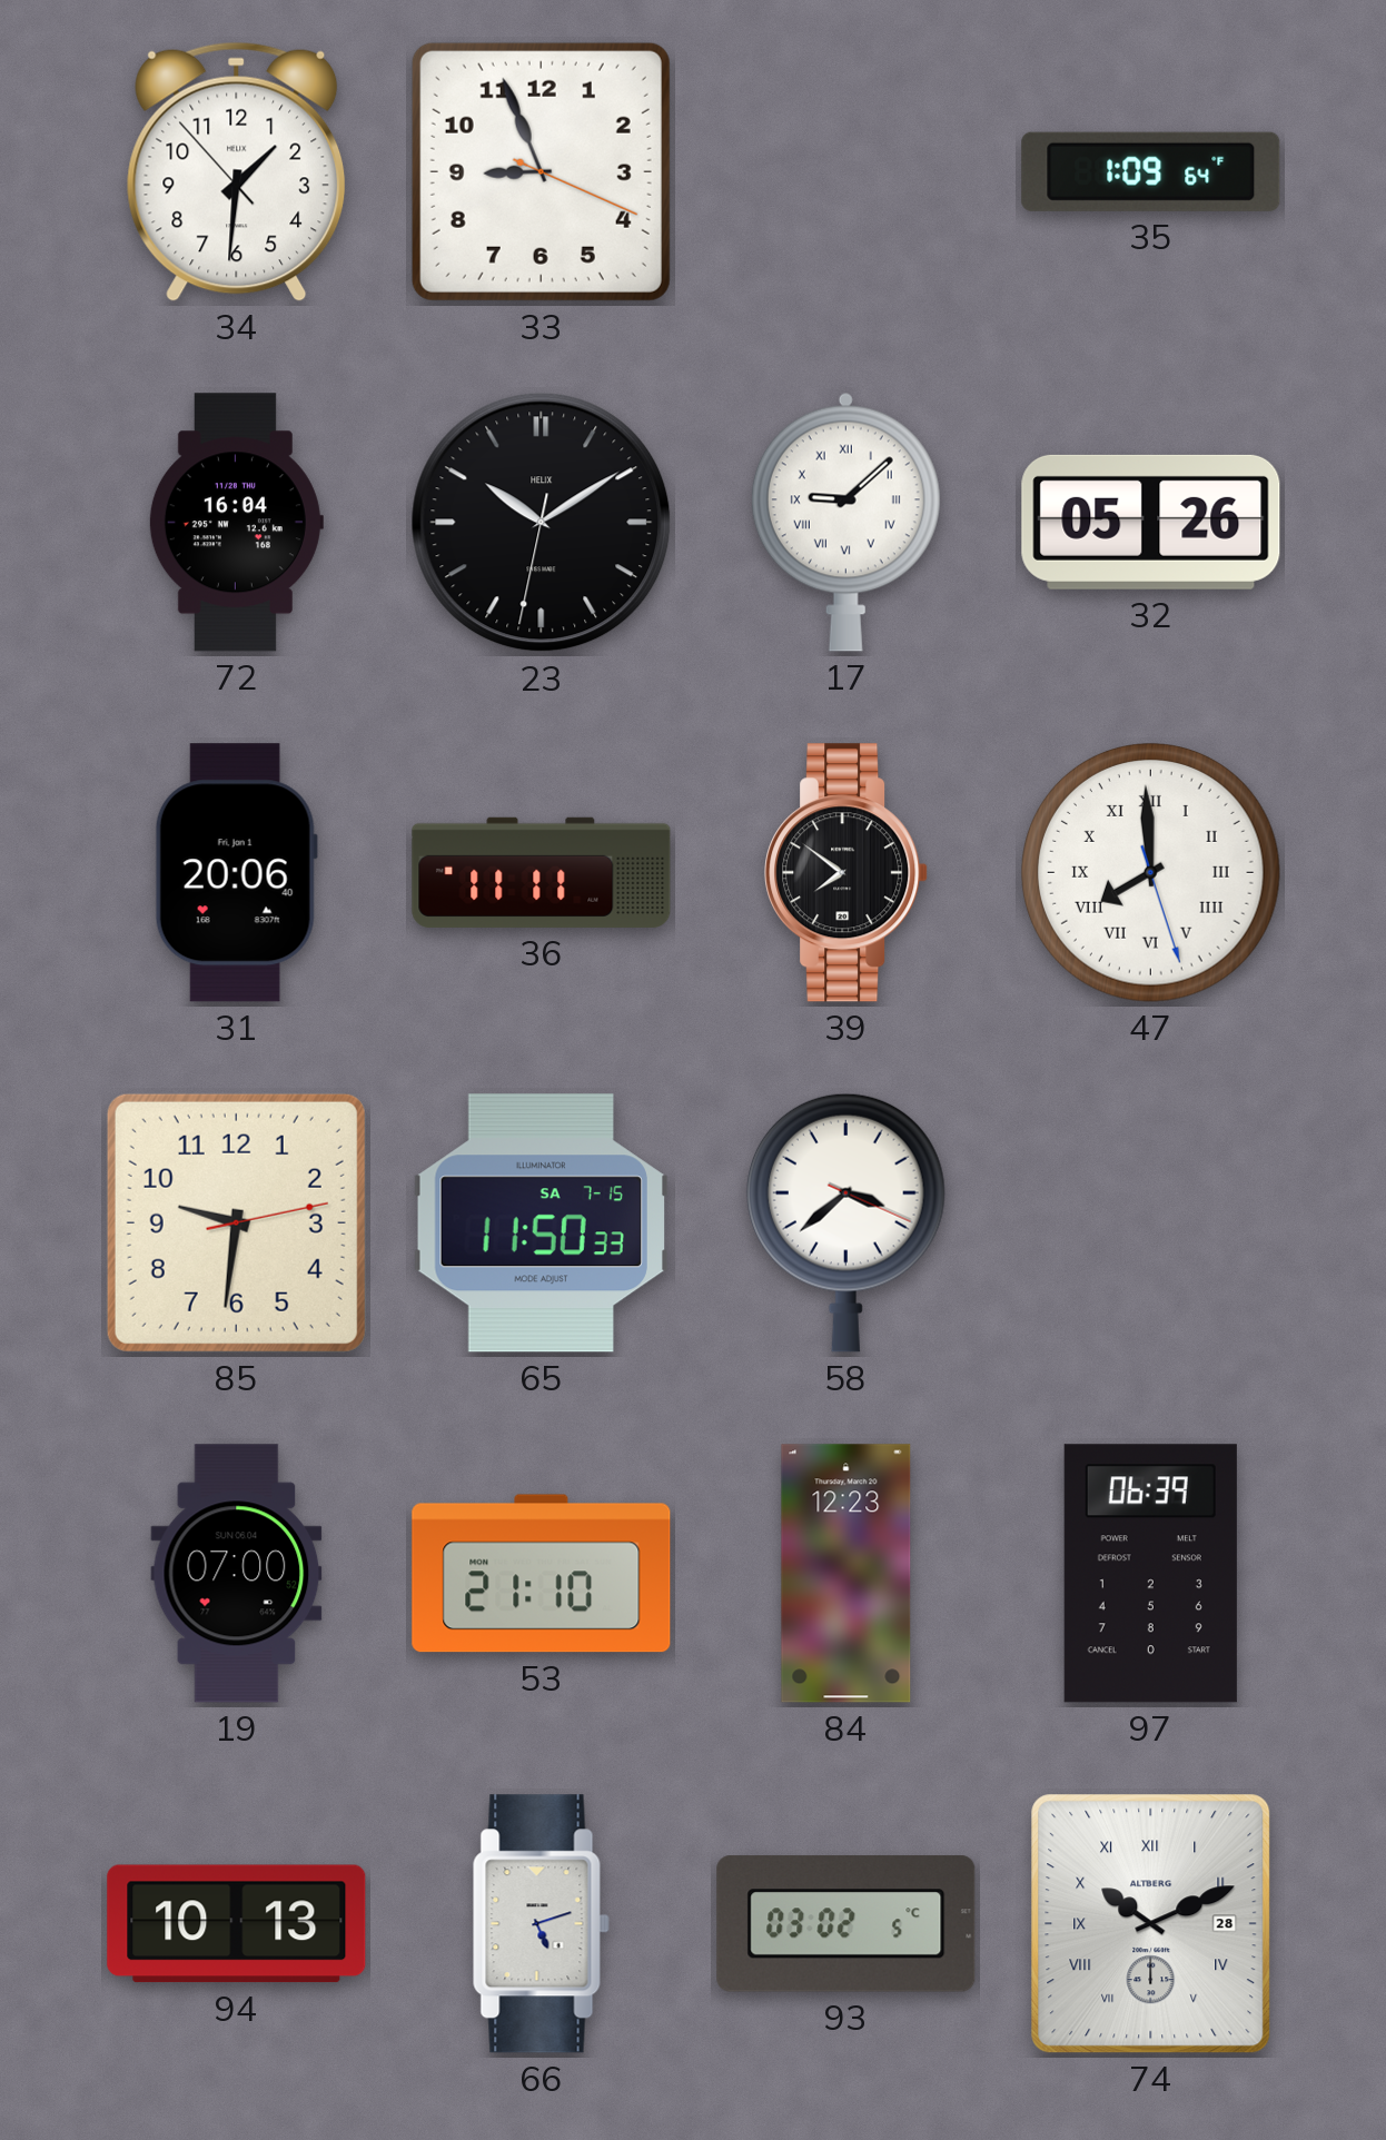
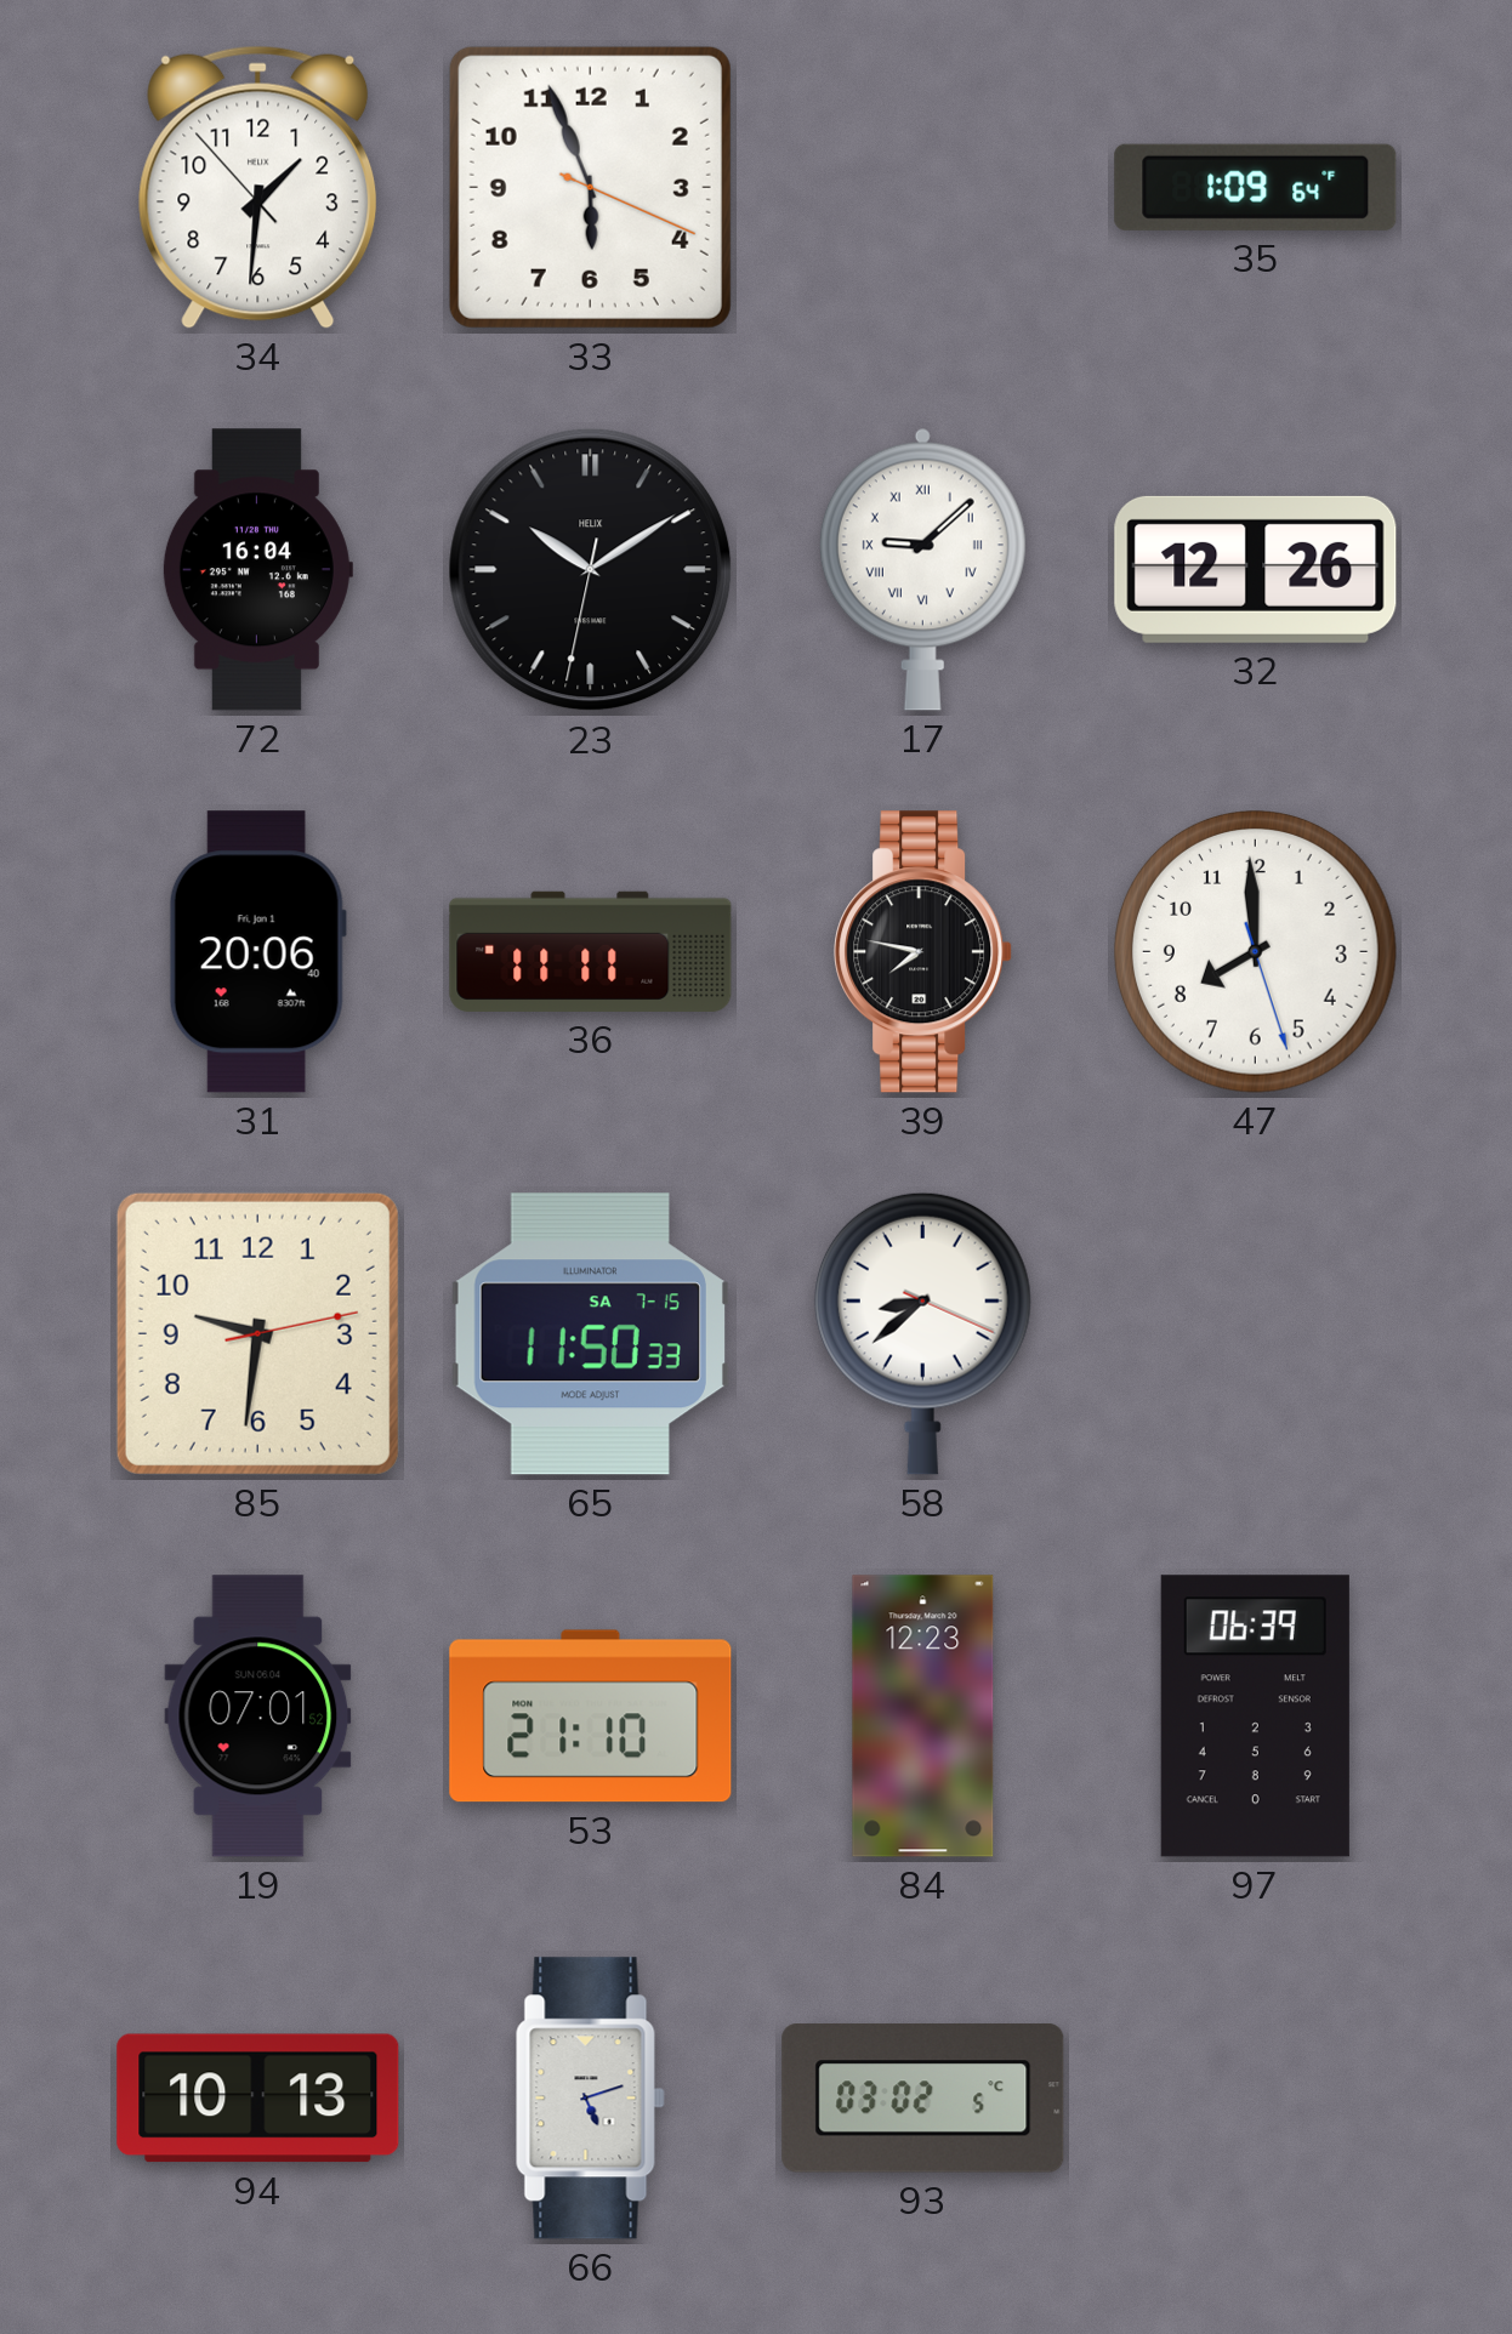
33: 8:56 -> 5:56 (590, 187)
32: 05:26 -> 12:26 (1256, 569)
39: 7:51 -> 7:47 (923, 952)
47 numerals: Roman -> Arabic (1256, 952)
58: 3:38 -> 8:38 (922, 1333)
19: 07:00 -> 07:01 (258, 1717)
74: 10:11 -> none (1151, 1924)
